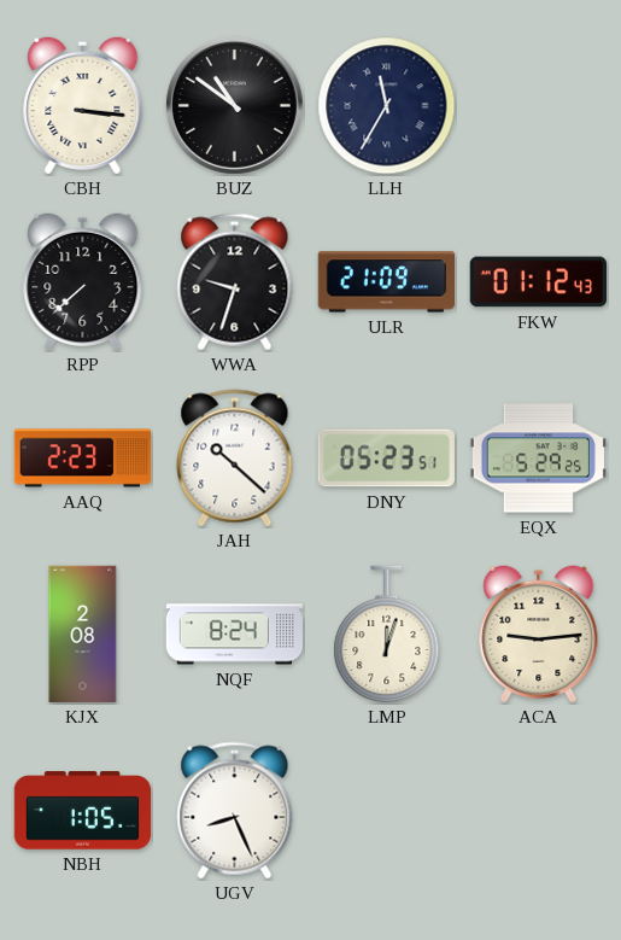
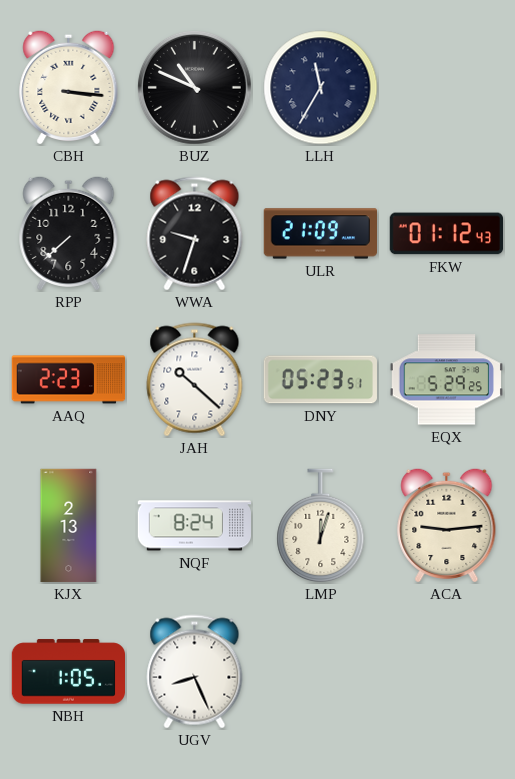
BUZ: 10:51 -> 10:49 (194, 87)
KJX: 2:08 -> 2:13 (69, 526)
